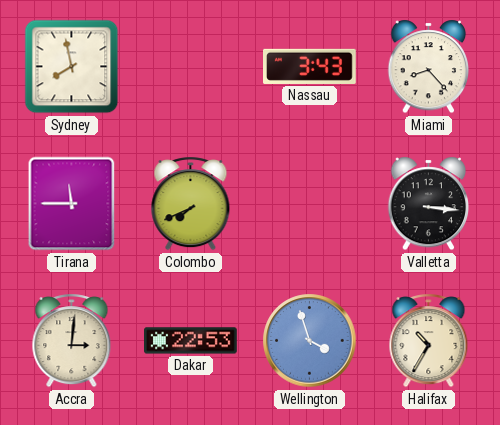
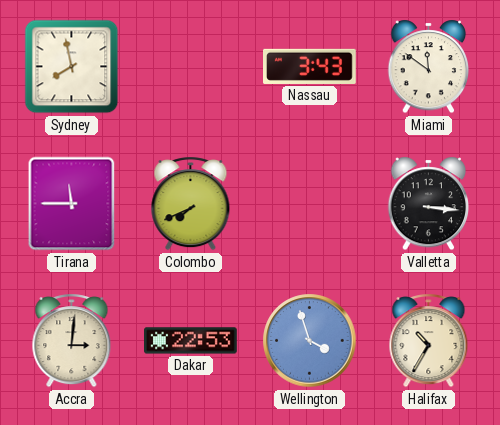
Miami: 8:23 -> 11:51 (429, 67)
